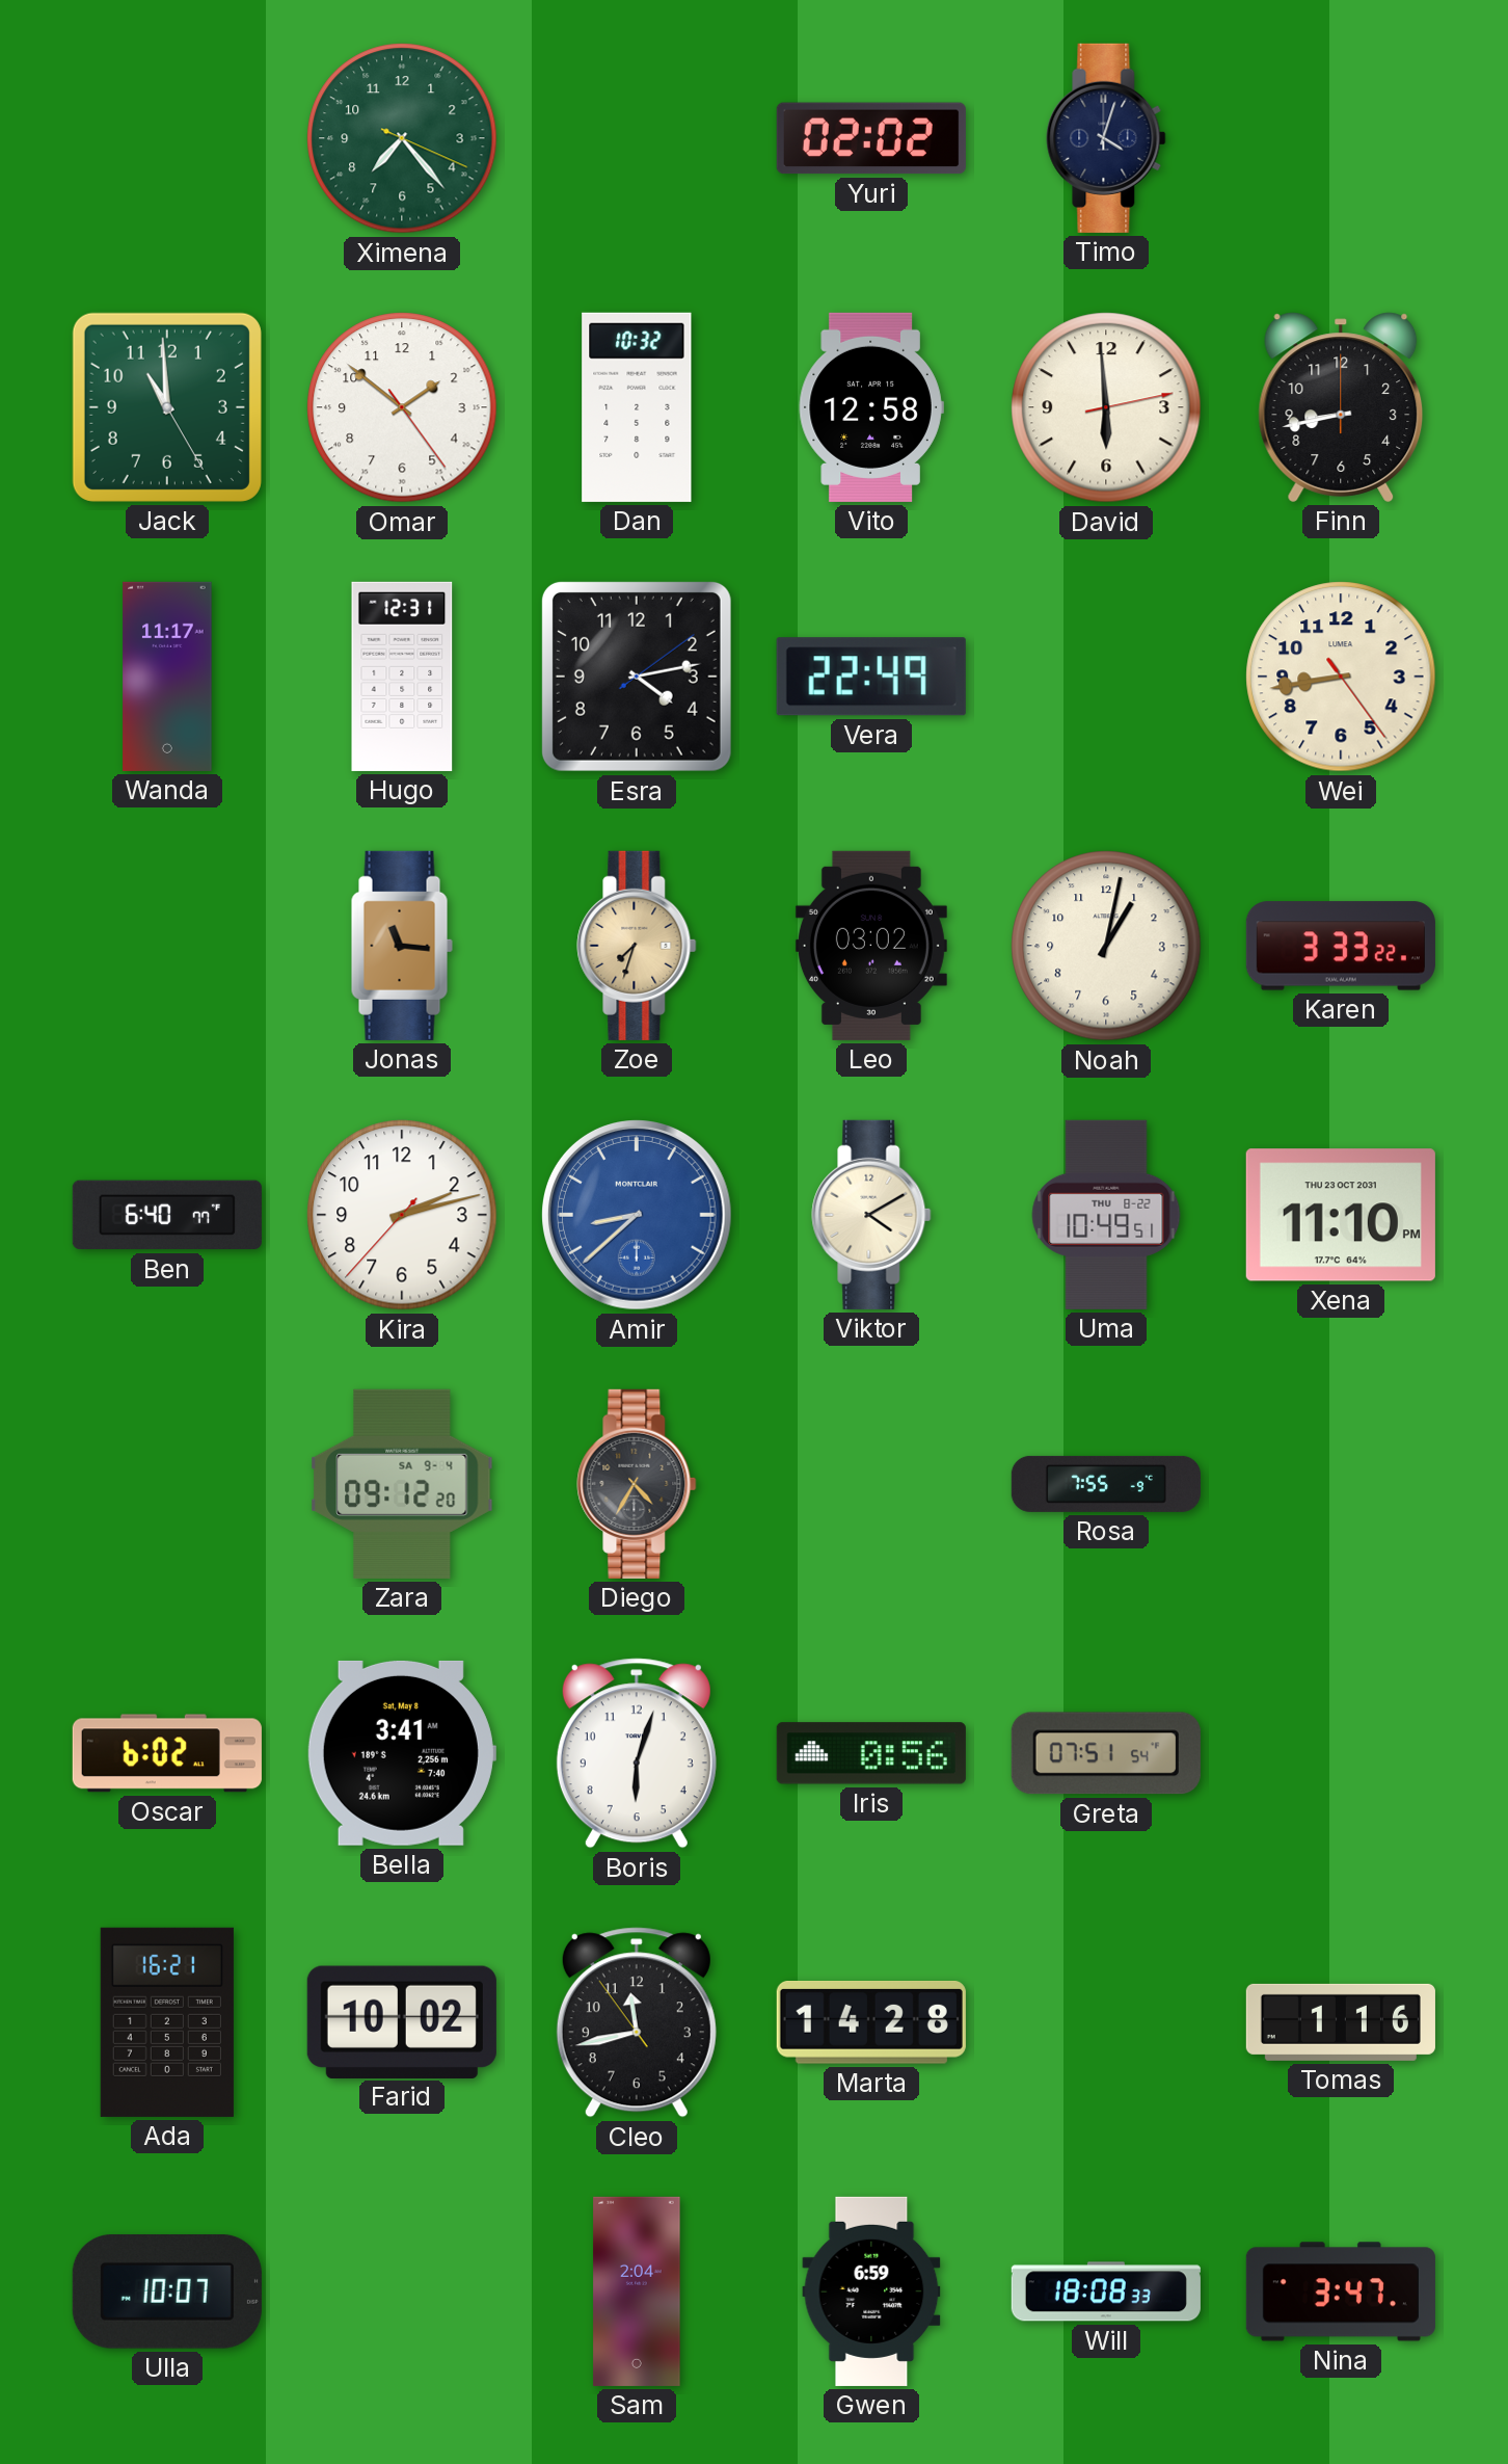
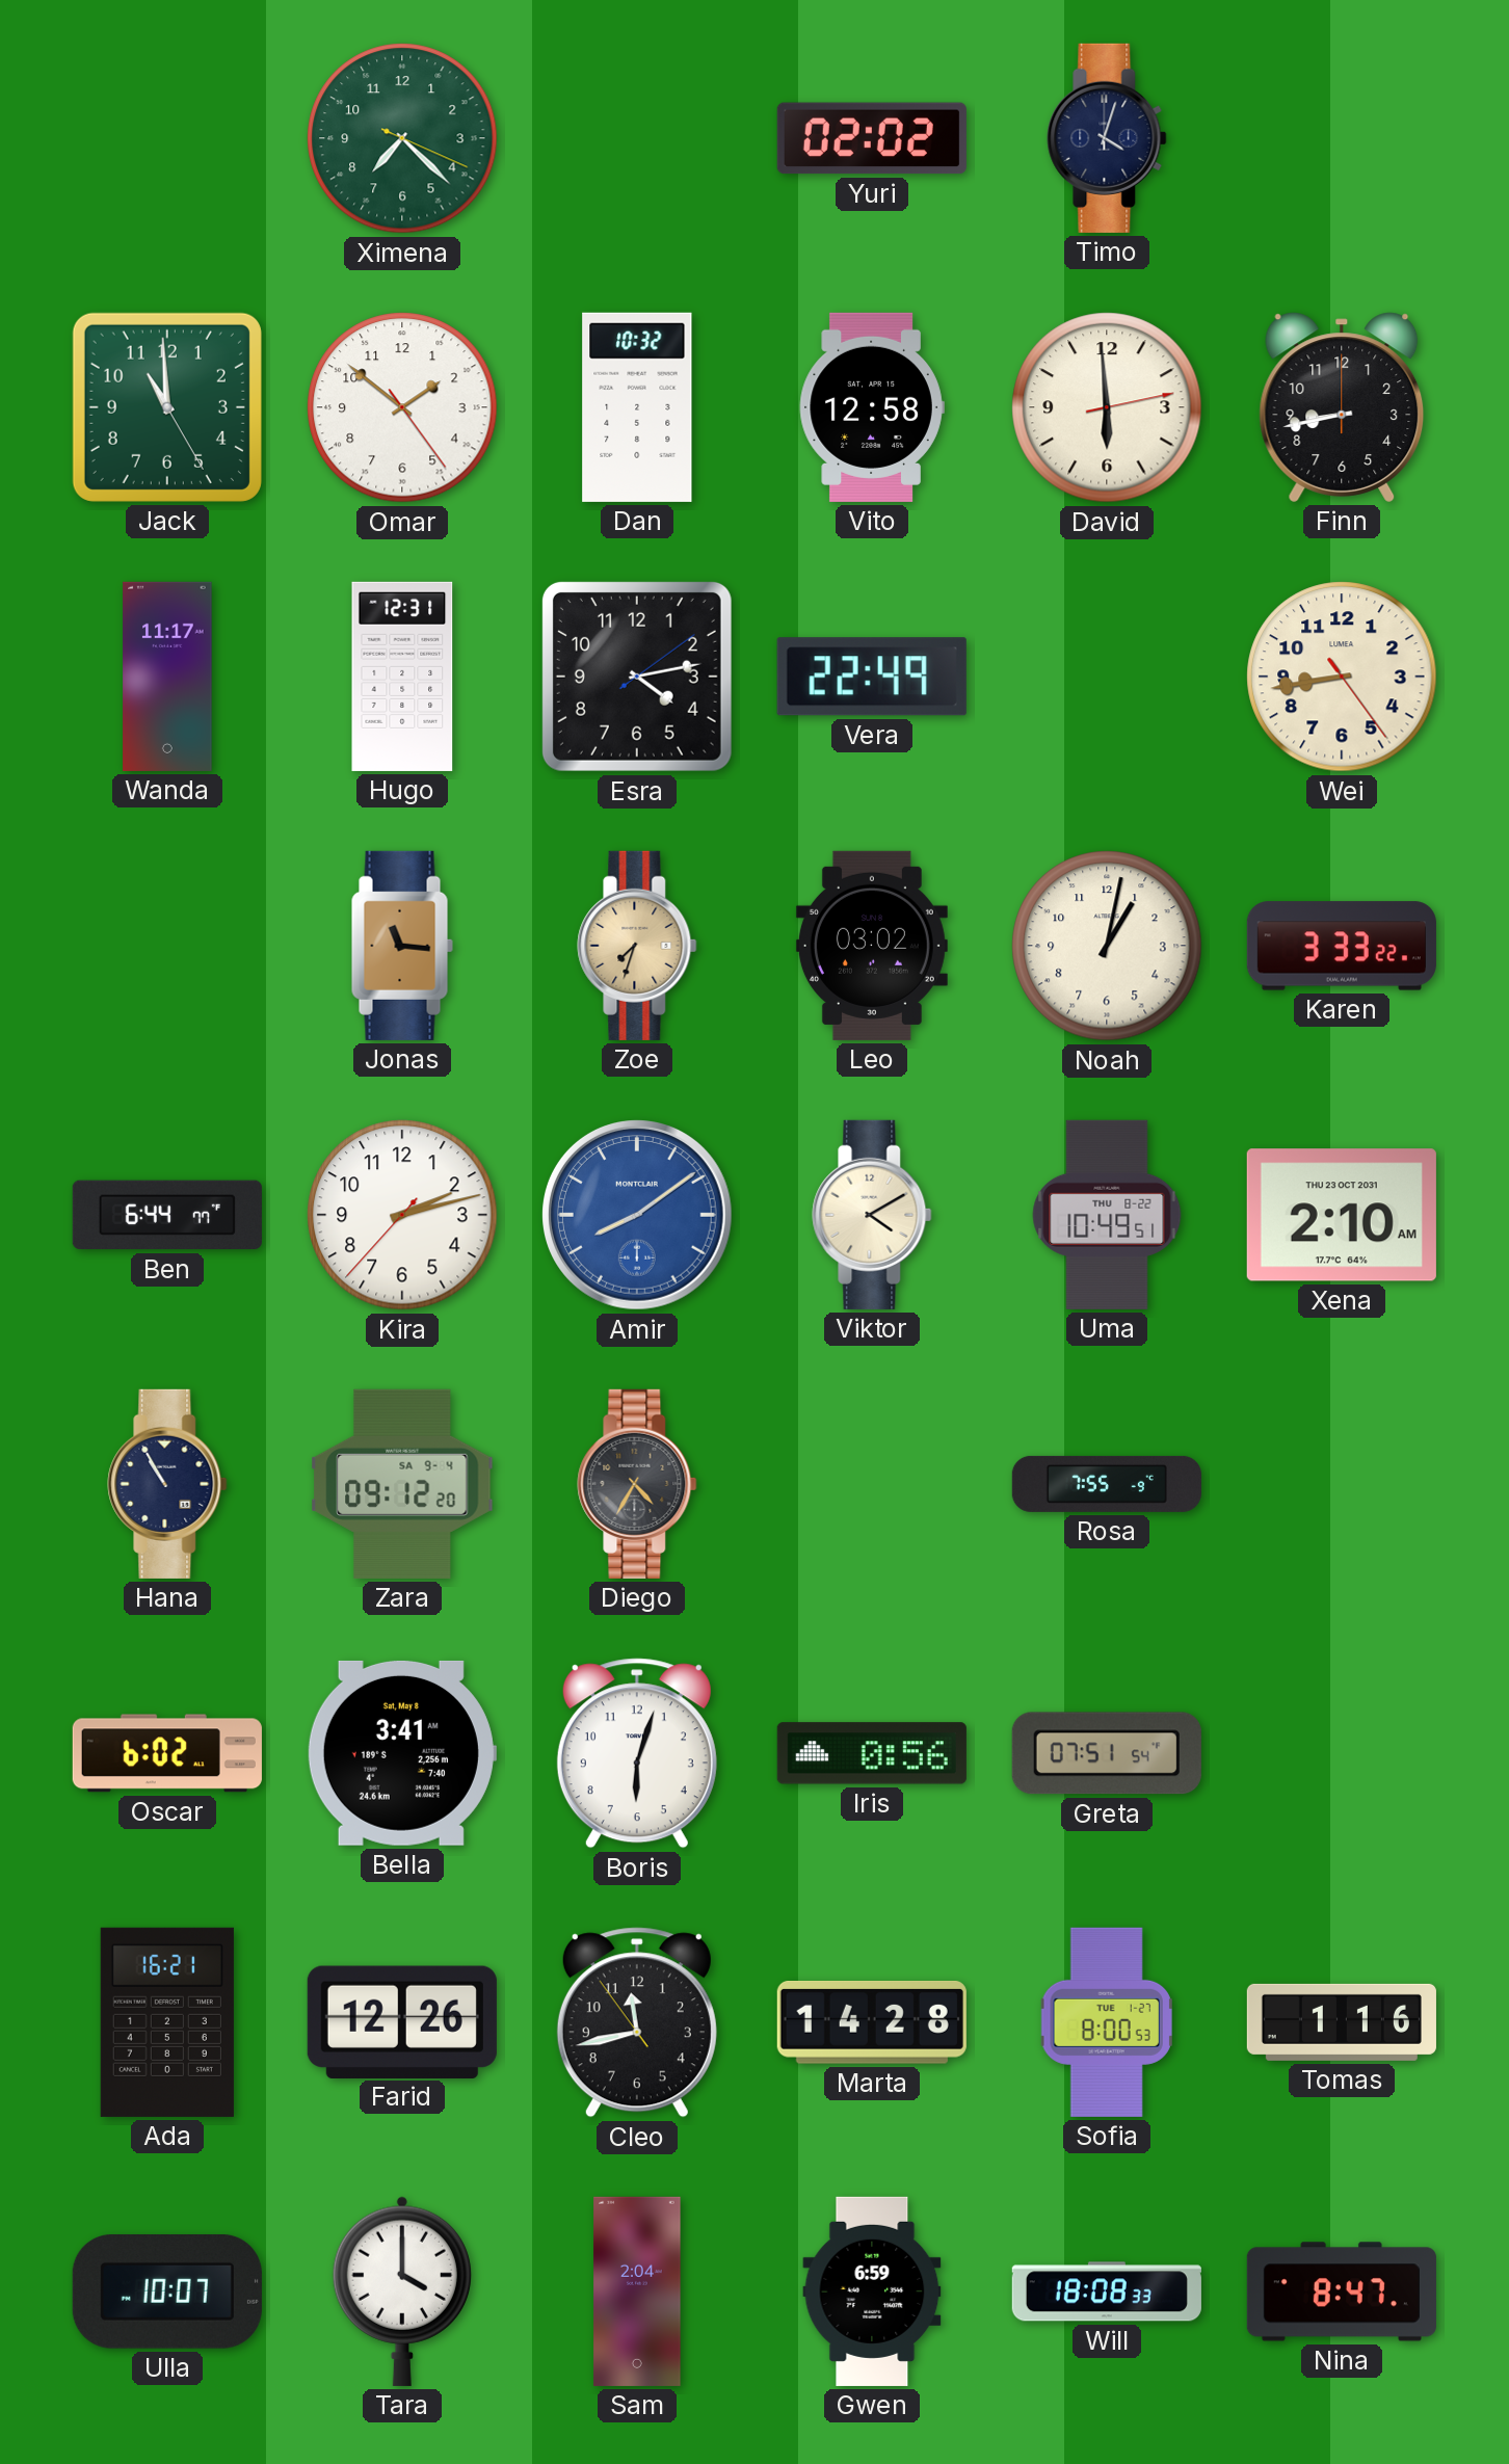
Ximena: 7:23 -> 7:22 (402, 138)
Ben: 6:40 -> 6:44 (167, 1215)
Amir: 8:38 -> 8:09 (638, 1216)
Xena: 11:10 -> 2:10 (1342, 1215)
Hana: none -> 10:55 (167, 1484)
Farid: 10:02 -> 12:26 (402, 2021)
Sofia: none -> 8:00 (1107, 2022)
Tara: none -> 4:00 (402, 2291)
Nina: 3:47 -> 8:47 (1342, 2291)
